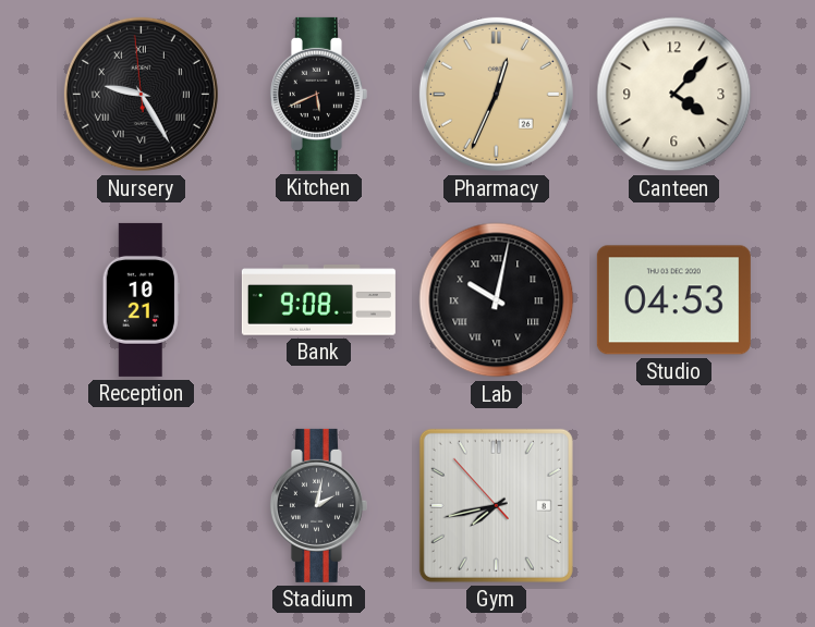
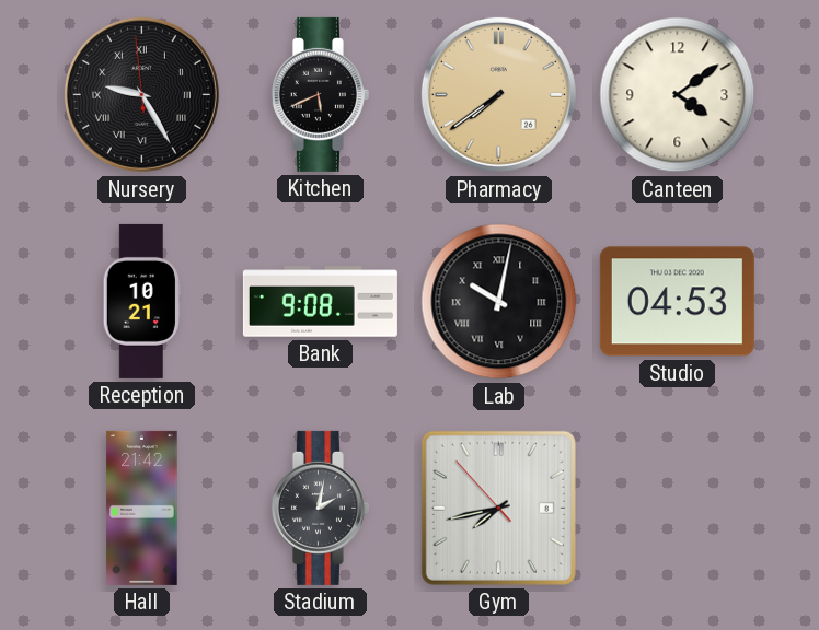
Pharmacy: 12:34 -> 7:39 (498, 94)
Canteen: 4:07 -> 4:09 (678, 95)
Hall: none -> 21:42 (142, 507)
